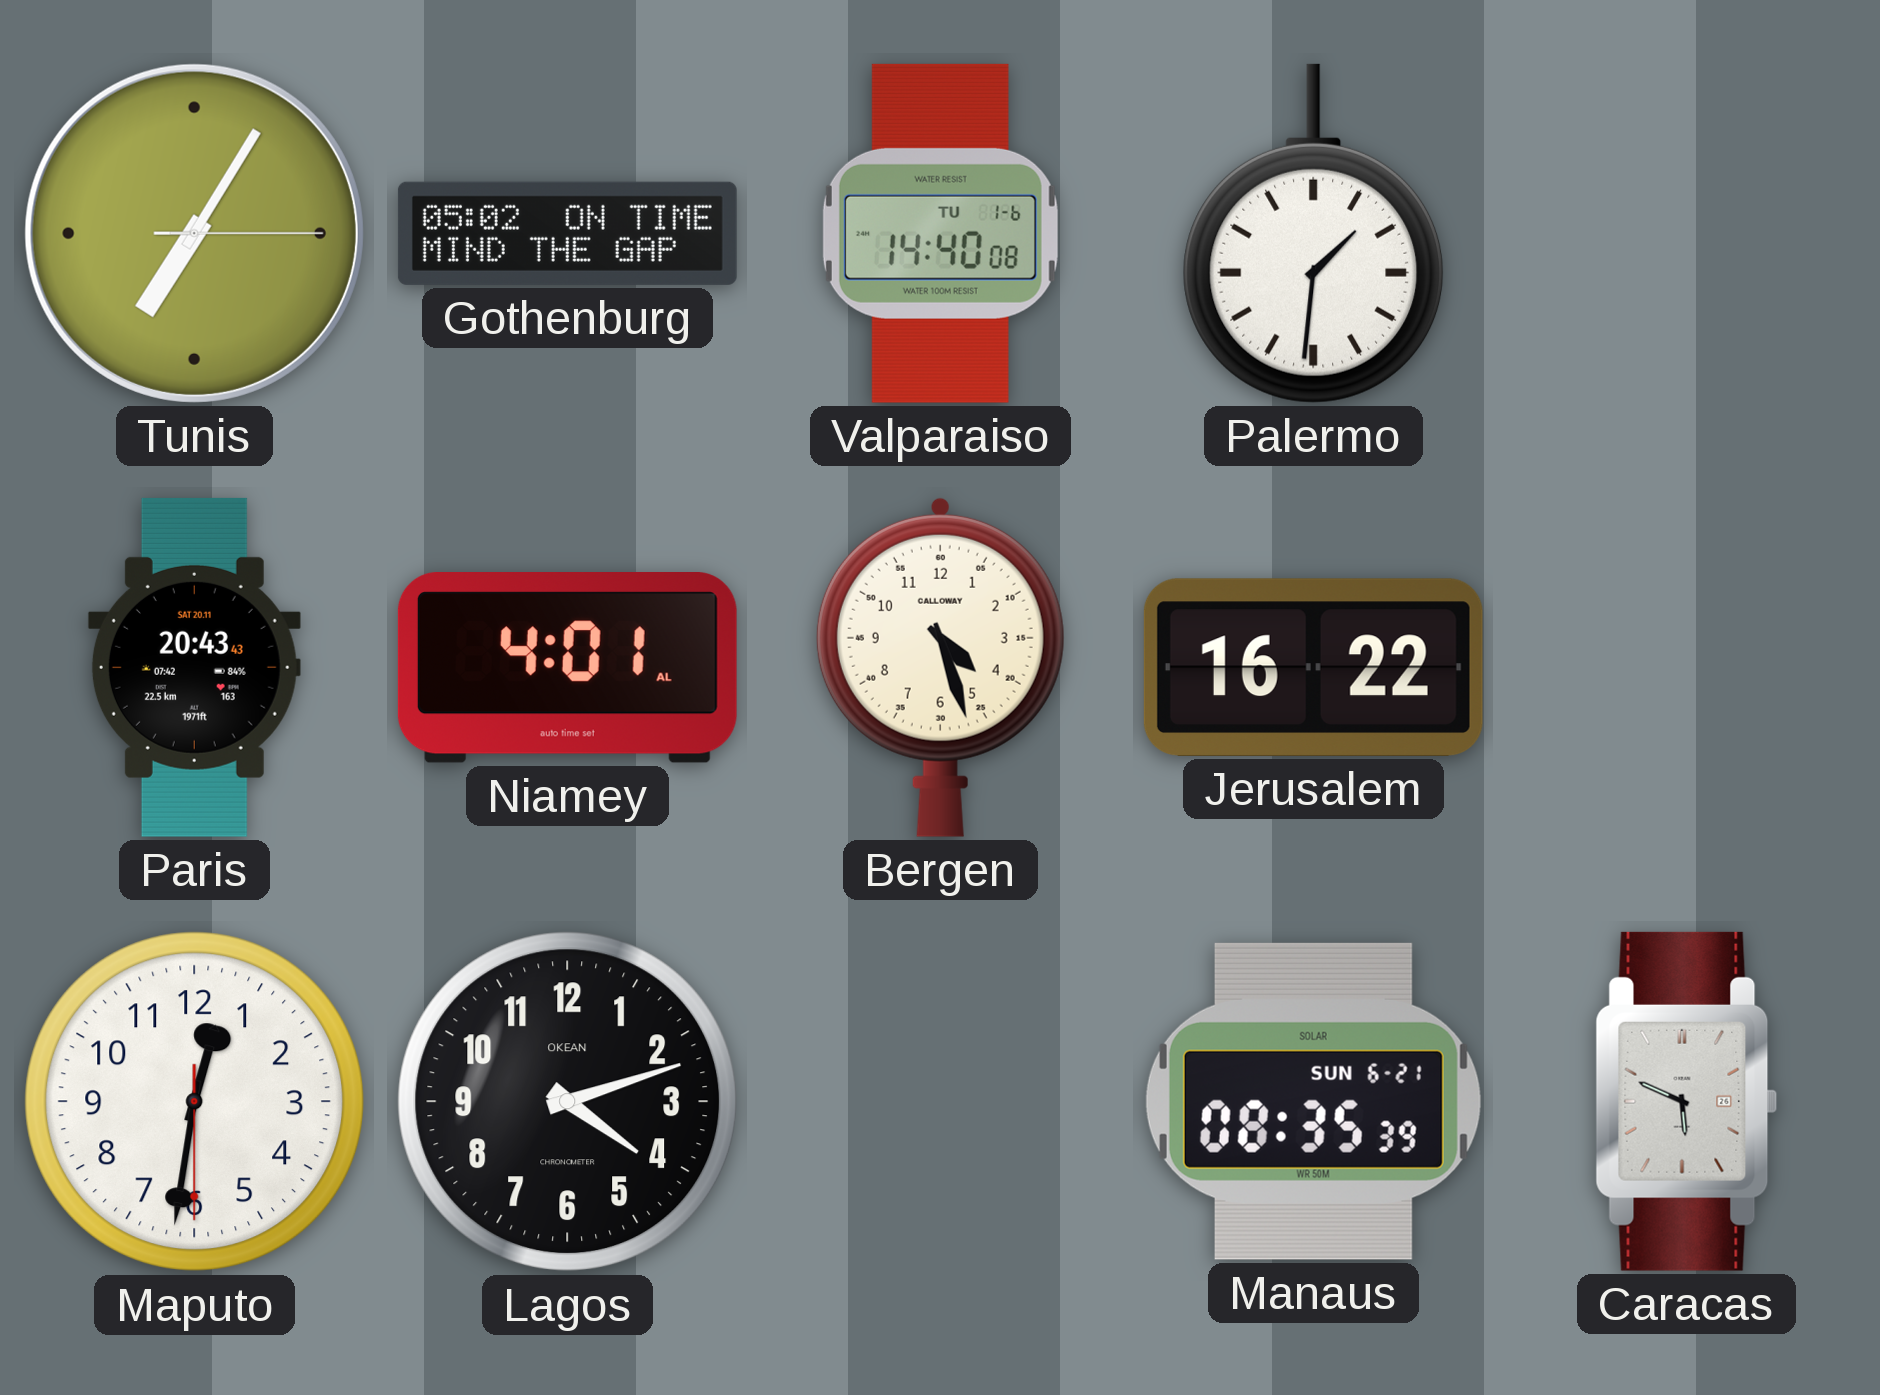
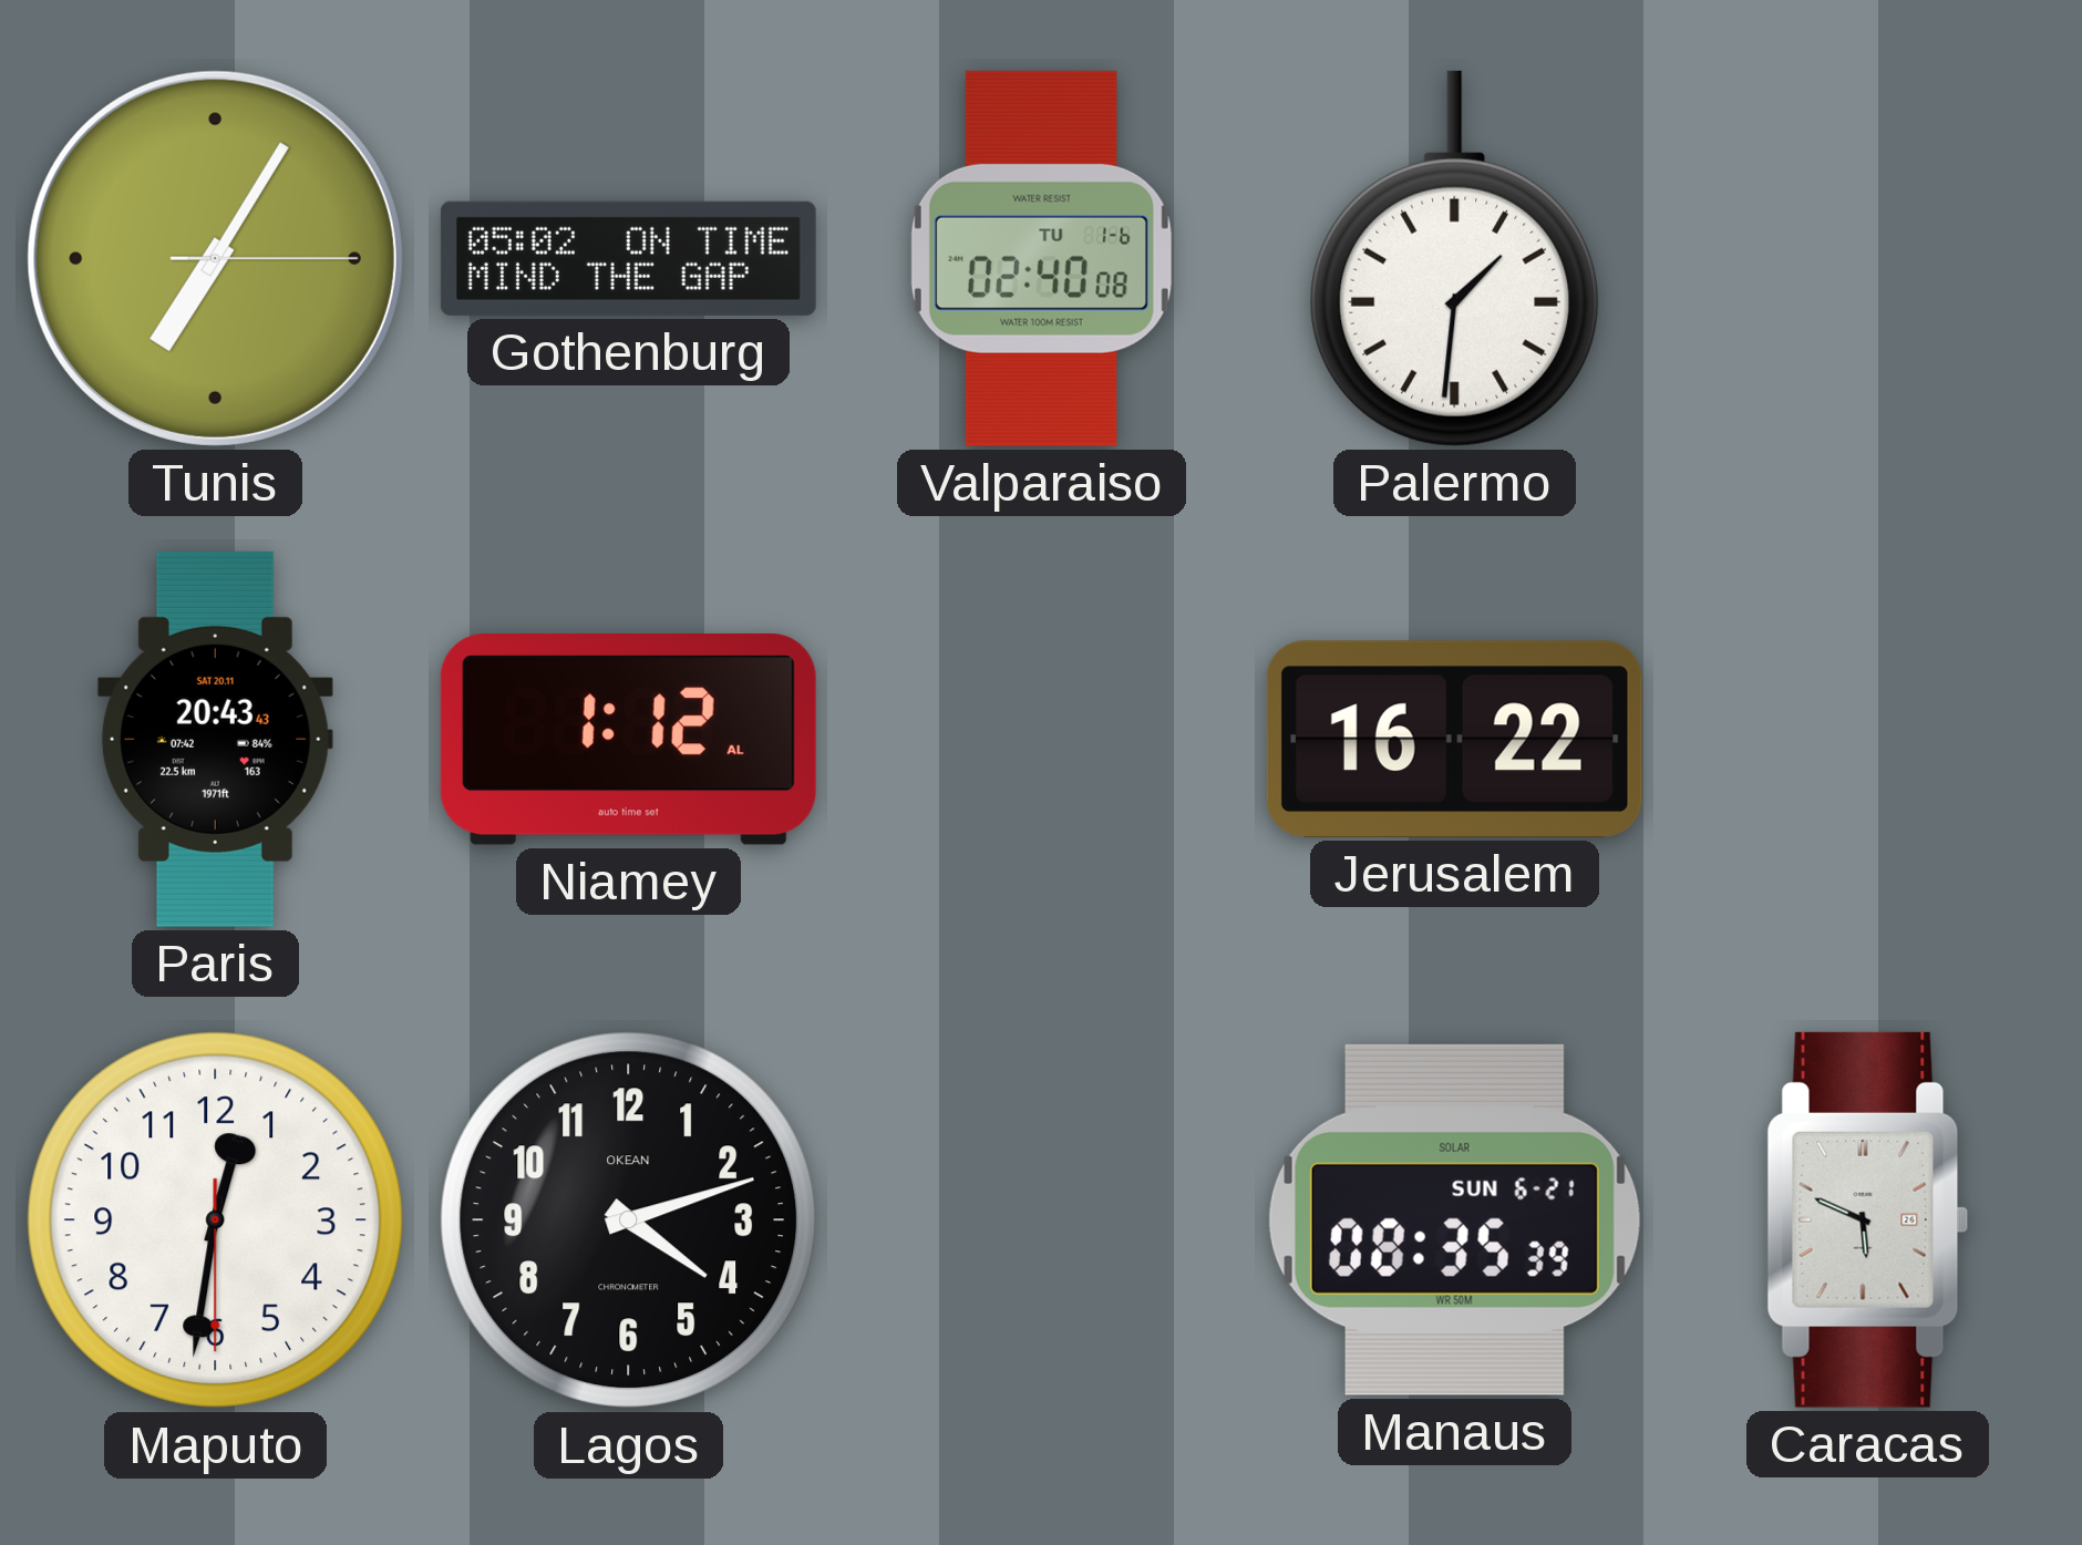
Valparaiso: 14:40 -> 02:40 (1041, 258)
Niamey: 4:01 -> 1:12 (628, 740)
Bergen: 4:27 -> none (940, 667)
